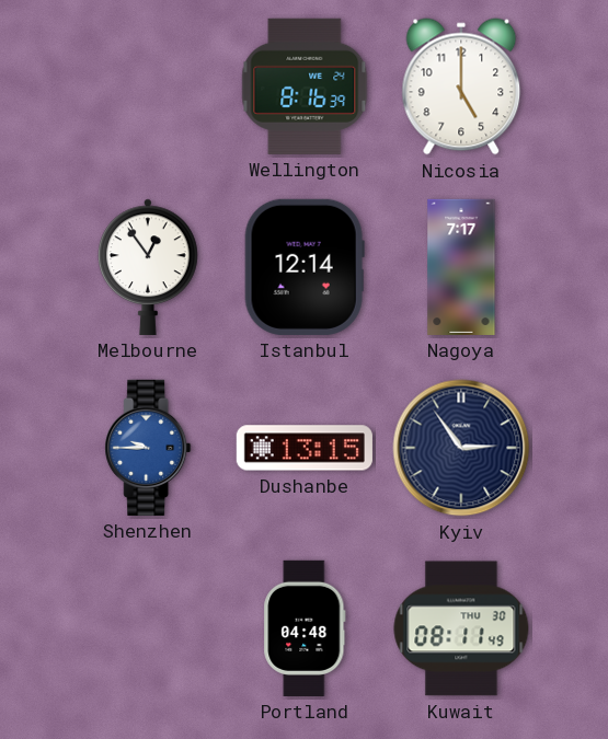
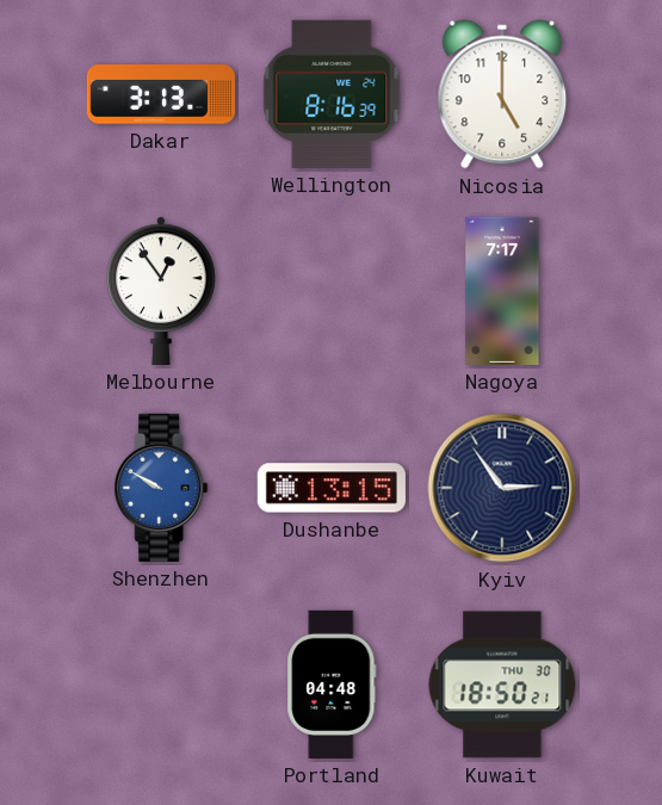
Dakar: none -> 3:13 (161, 94)
Istanbul: 12:14 -> none (305, 267)
Shenzhen: 9:45 -> 9:50 (161, 488)
Kuwait: 08:11 -> 18:50 (502, 685)
